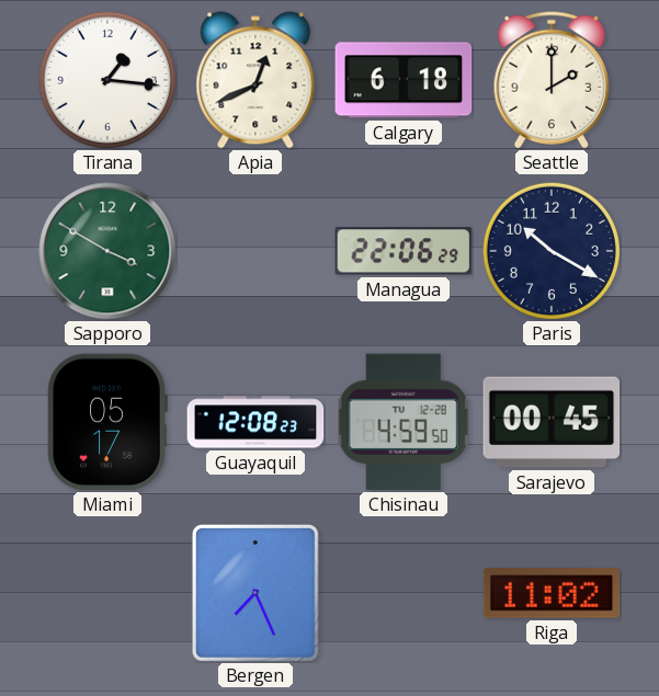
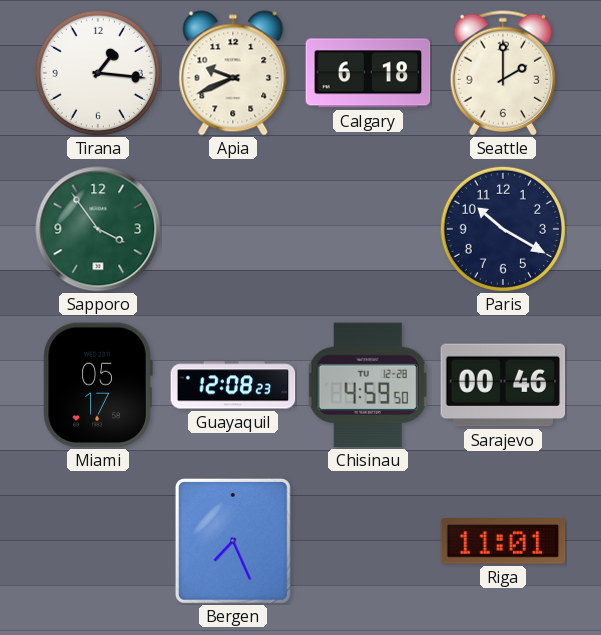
Apia: 12:41 -> 9:41 (233, 73)
Sapporo: 3:50 -> 3:54 (98, 229)
Managua: 22:06 -> none (404, 251)
Sarajevo: 00:45 -> 00:46 (503, 385)
Riga: 11:02 -> 11:01 (503, 541)
